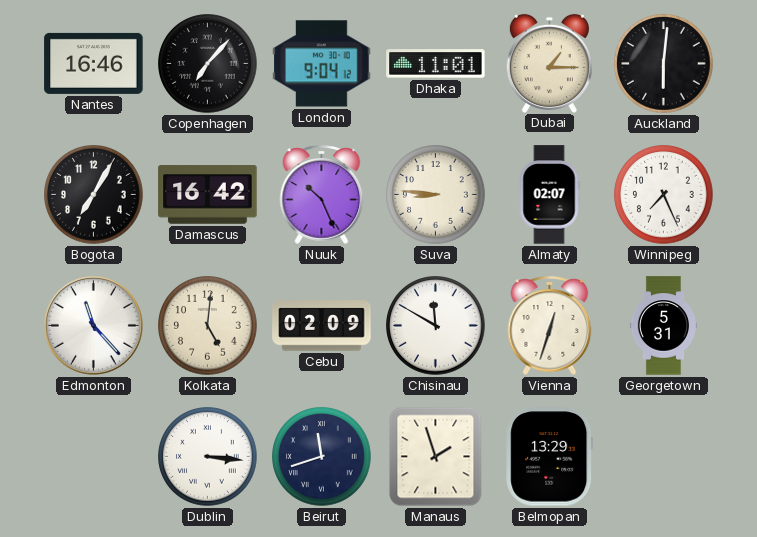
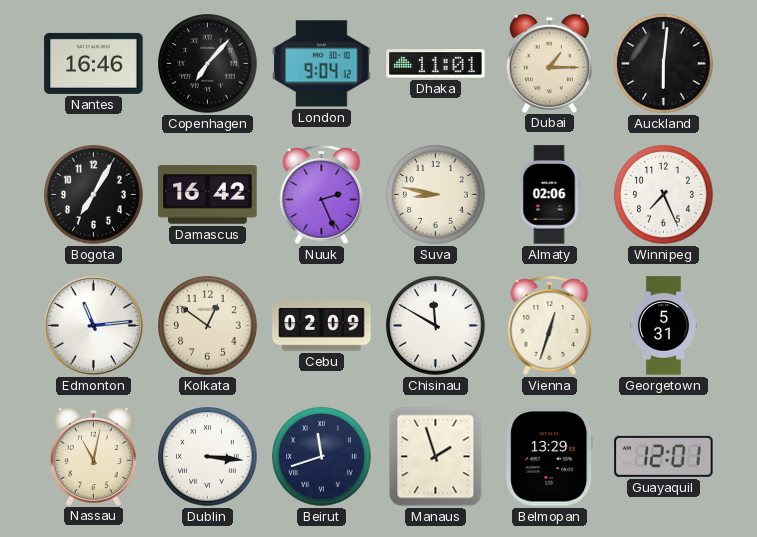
Nuuk: 10:26 -> 2:26 (322, 194)
Suva: 8:46 -> 8:47 (436, 195)
Almaty: 02:07 -> 02:06 (549, 195)
Edmonton: 11:23 -> 11:14 (93, 325)
Kolkata: 5:01 -> 12:51 (208, 326)
Nassau: none -> 11:02 (93, 456)
Guayaquil: none -> 12:01 (664, 456)
